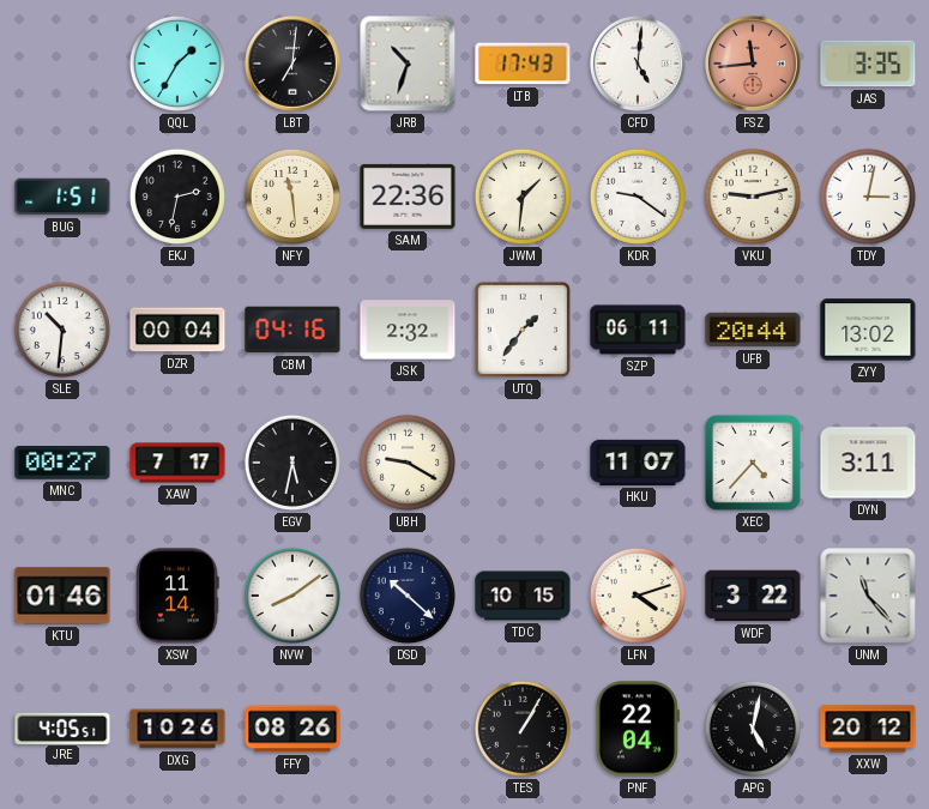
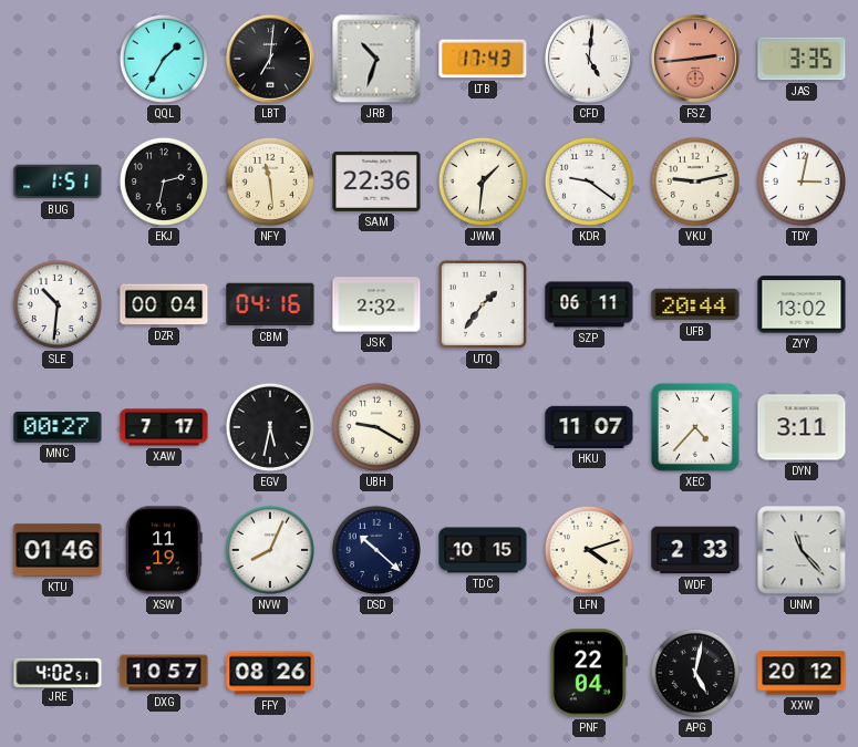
FSZ: 11:44 -> 2:44 (695, 59)
XSW: 11:14 -> 11:19 (164, 550)
NVW: 8:09 -> 8:04 (270, 550)
WDF: 3:22 -> 2:33 (695, 550)
JRE: 4:05 -> 4:02 (58, 672)
DXG: 10:26 -> 10:57 (164, 673)
TES: 1:05 -> none (523, 729)
